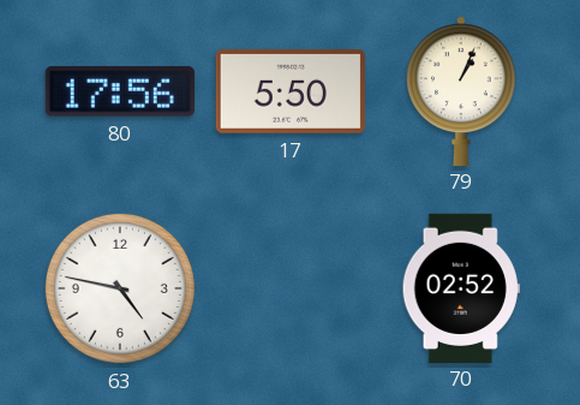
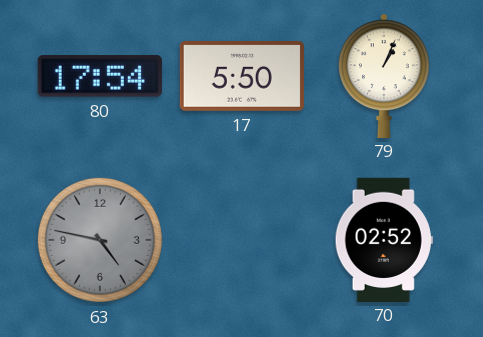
80: 17:56 -> 17:54 (100, 76)
63 dial: white -> grey (100, 240)
